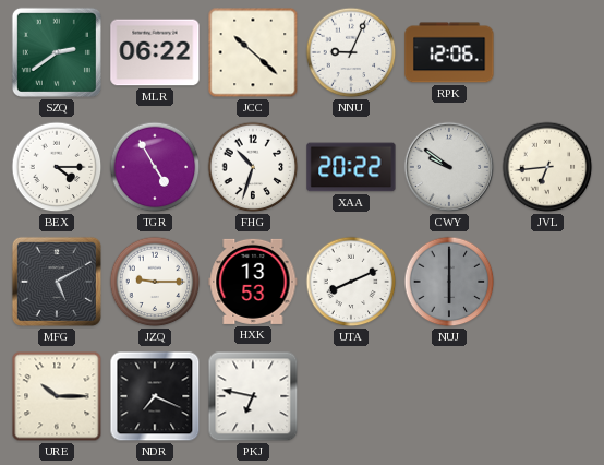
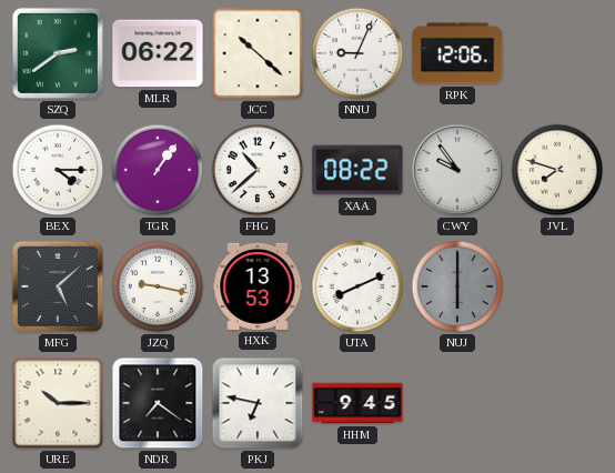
TGR: 4:55 -> 1:06 (158, 170)
FHG: 10:33 -> 10:38 (258, 170)
XAA: 20:22 -> 08:22 (357, 170)
CWY: 9:51 -> 9:54 (457, 170)
JVL: 6:44 -> 7:48 (557, 170)
MFG: 5:10 -> 5:08 (58, 286)
JZQ: 9:15 -> 9:17 (158, 286)
NDR: 7:19 -> 7:21 (158, 403)
HHM: none -> 9:45 (357, 403)
